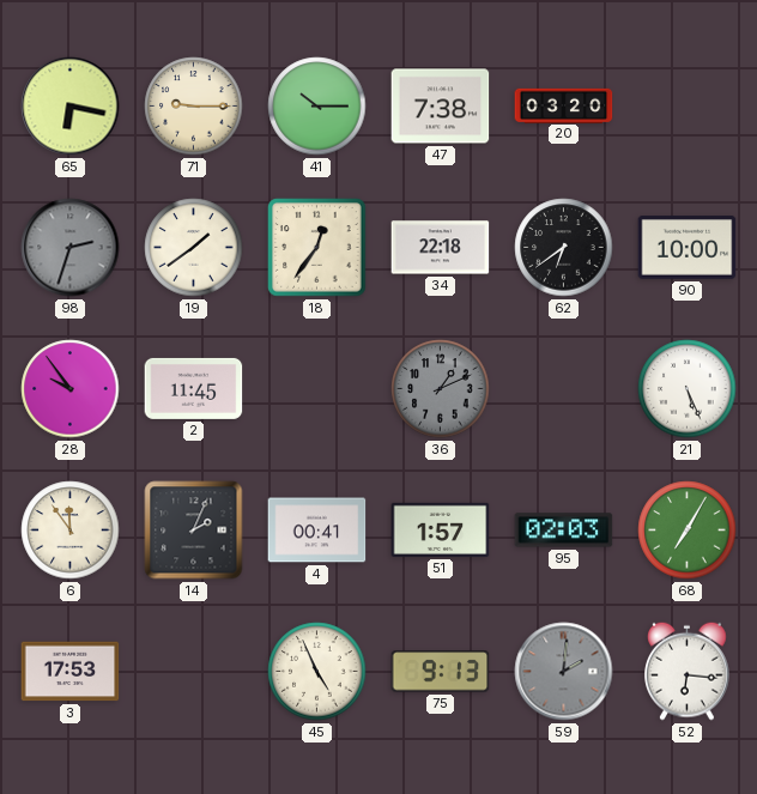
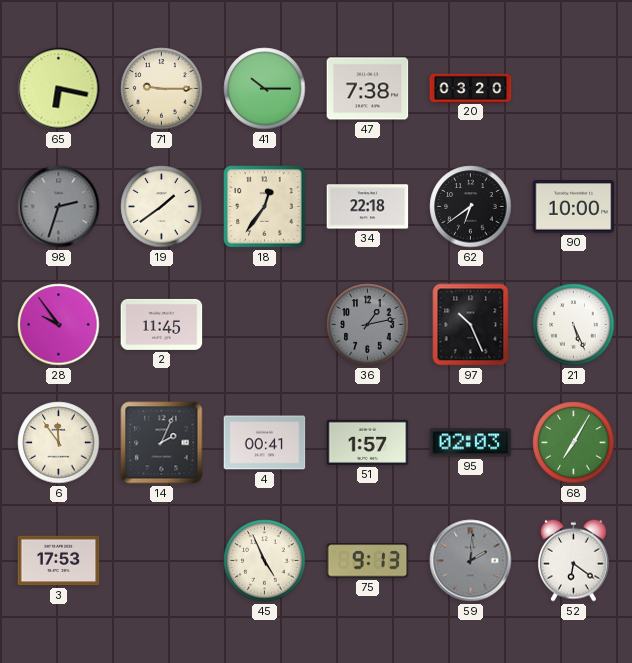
36: 1:11 -> 1:13 (368, 325)
97: none -> 10:26 (471, 325)
52: 6:16 -> 6:21 (574, 560)
